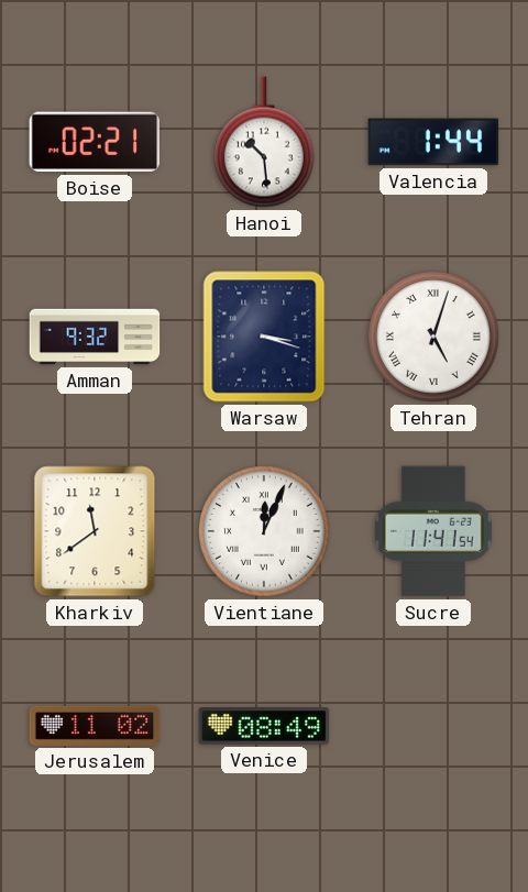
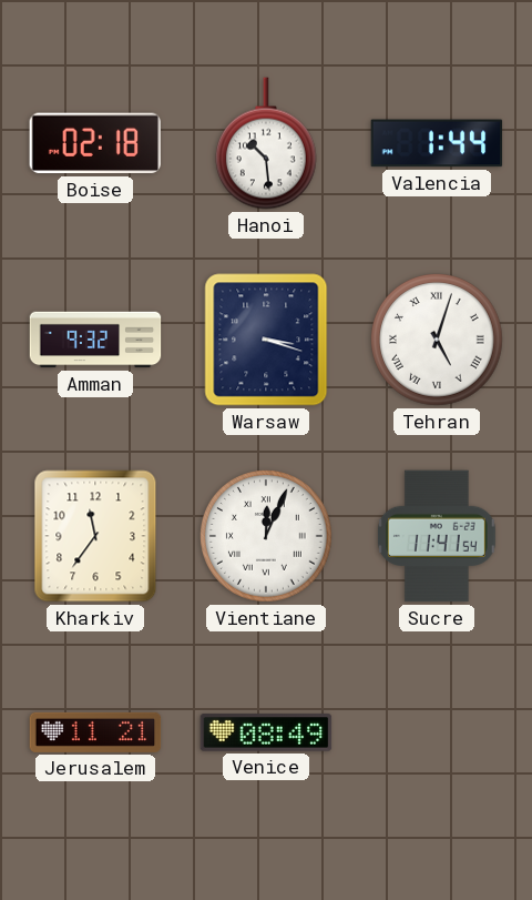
Boise: 02:21 -> 02:18 (94, 143)
Kharkiv: 11:39 -> 11:36 (95, 536)
Jerusalem: 11:02 -> 11:21 (95, 732)
